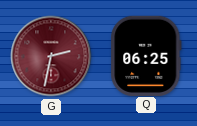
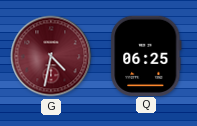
G: 2:32 -> 4:32 (51, 56)
